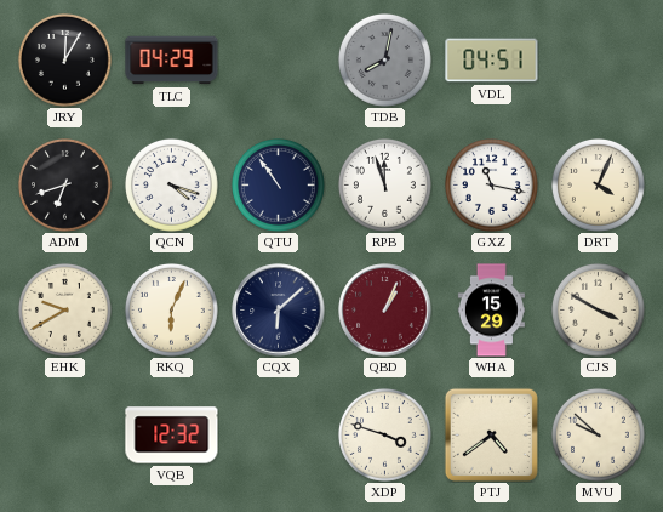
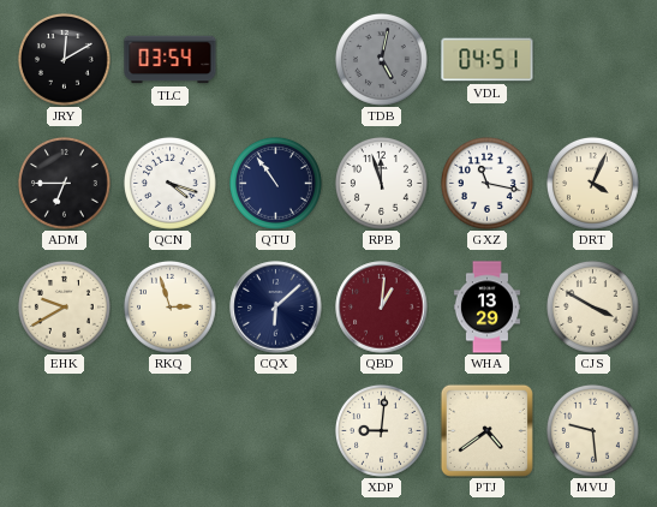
JRY: 12:05 -> 12:10 (64, 59)
TLC: 04:29 -> 03:54 (171, 60)
TDB: 8:02 -> 5:02 (381, 59)
ADM: 6:42 -> 6:45 (64, 183)
RKQ: 6:04 -> 2:57 (169, 306)
QBD: 1:04 -> 1:01 (382, 308)
WHA: 15:29 -> 13:29 (486, 308)
VQB: 12:32 -> none (172, 436)
XDP: 3:48 -> 9:01 (381, 430)
MVU: 9:52 -> 9:29 (592, 430)
